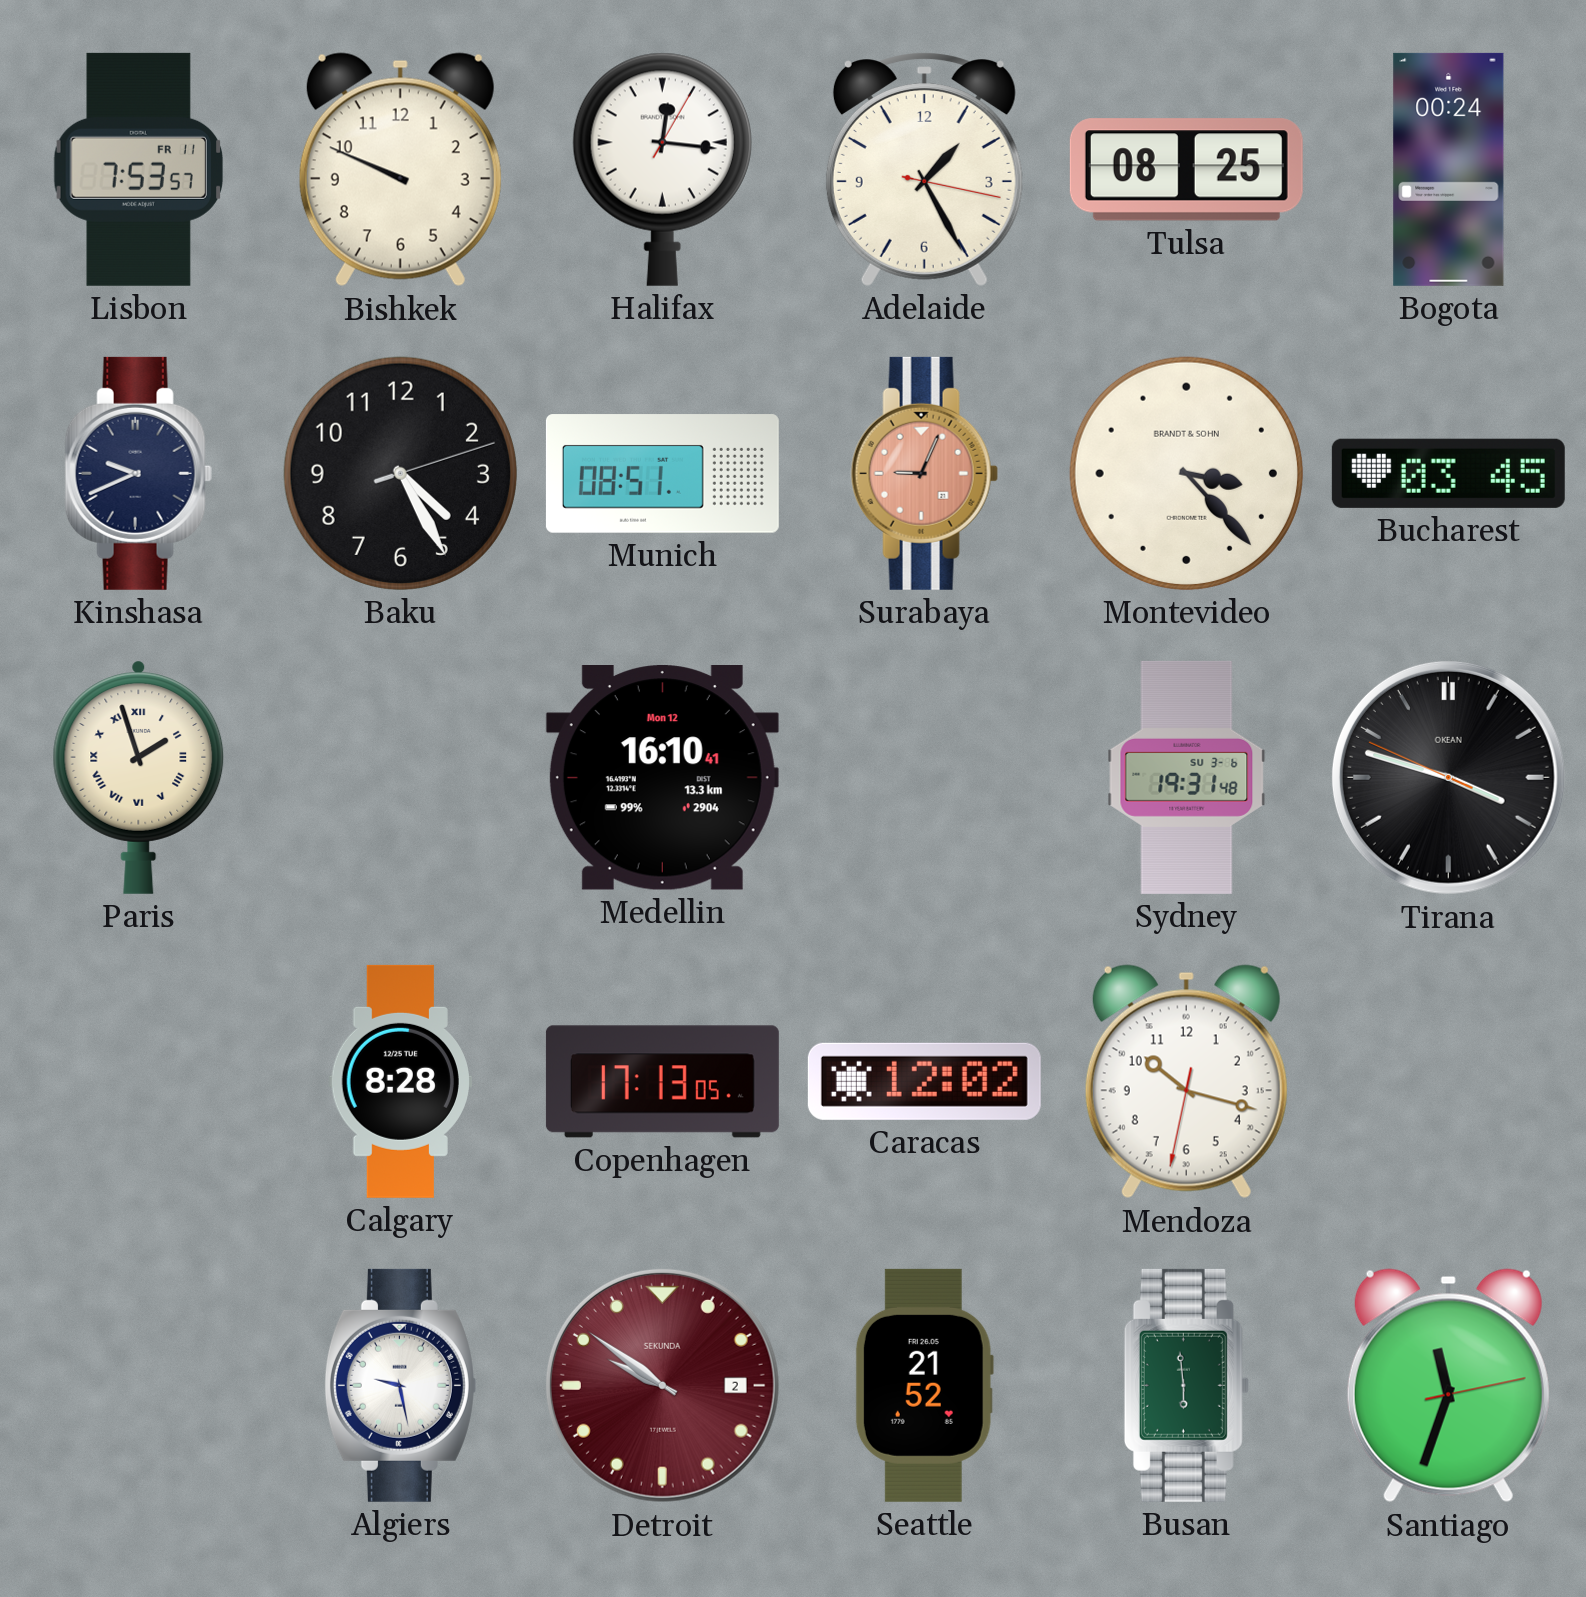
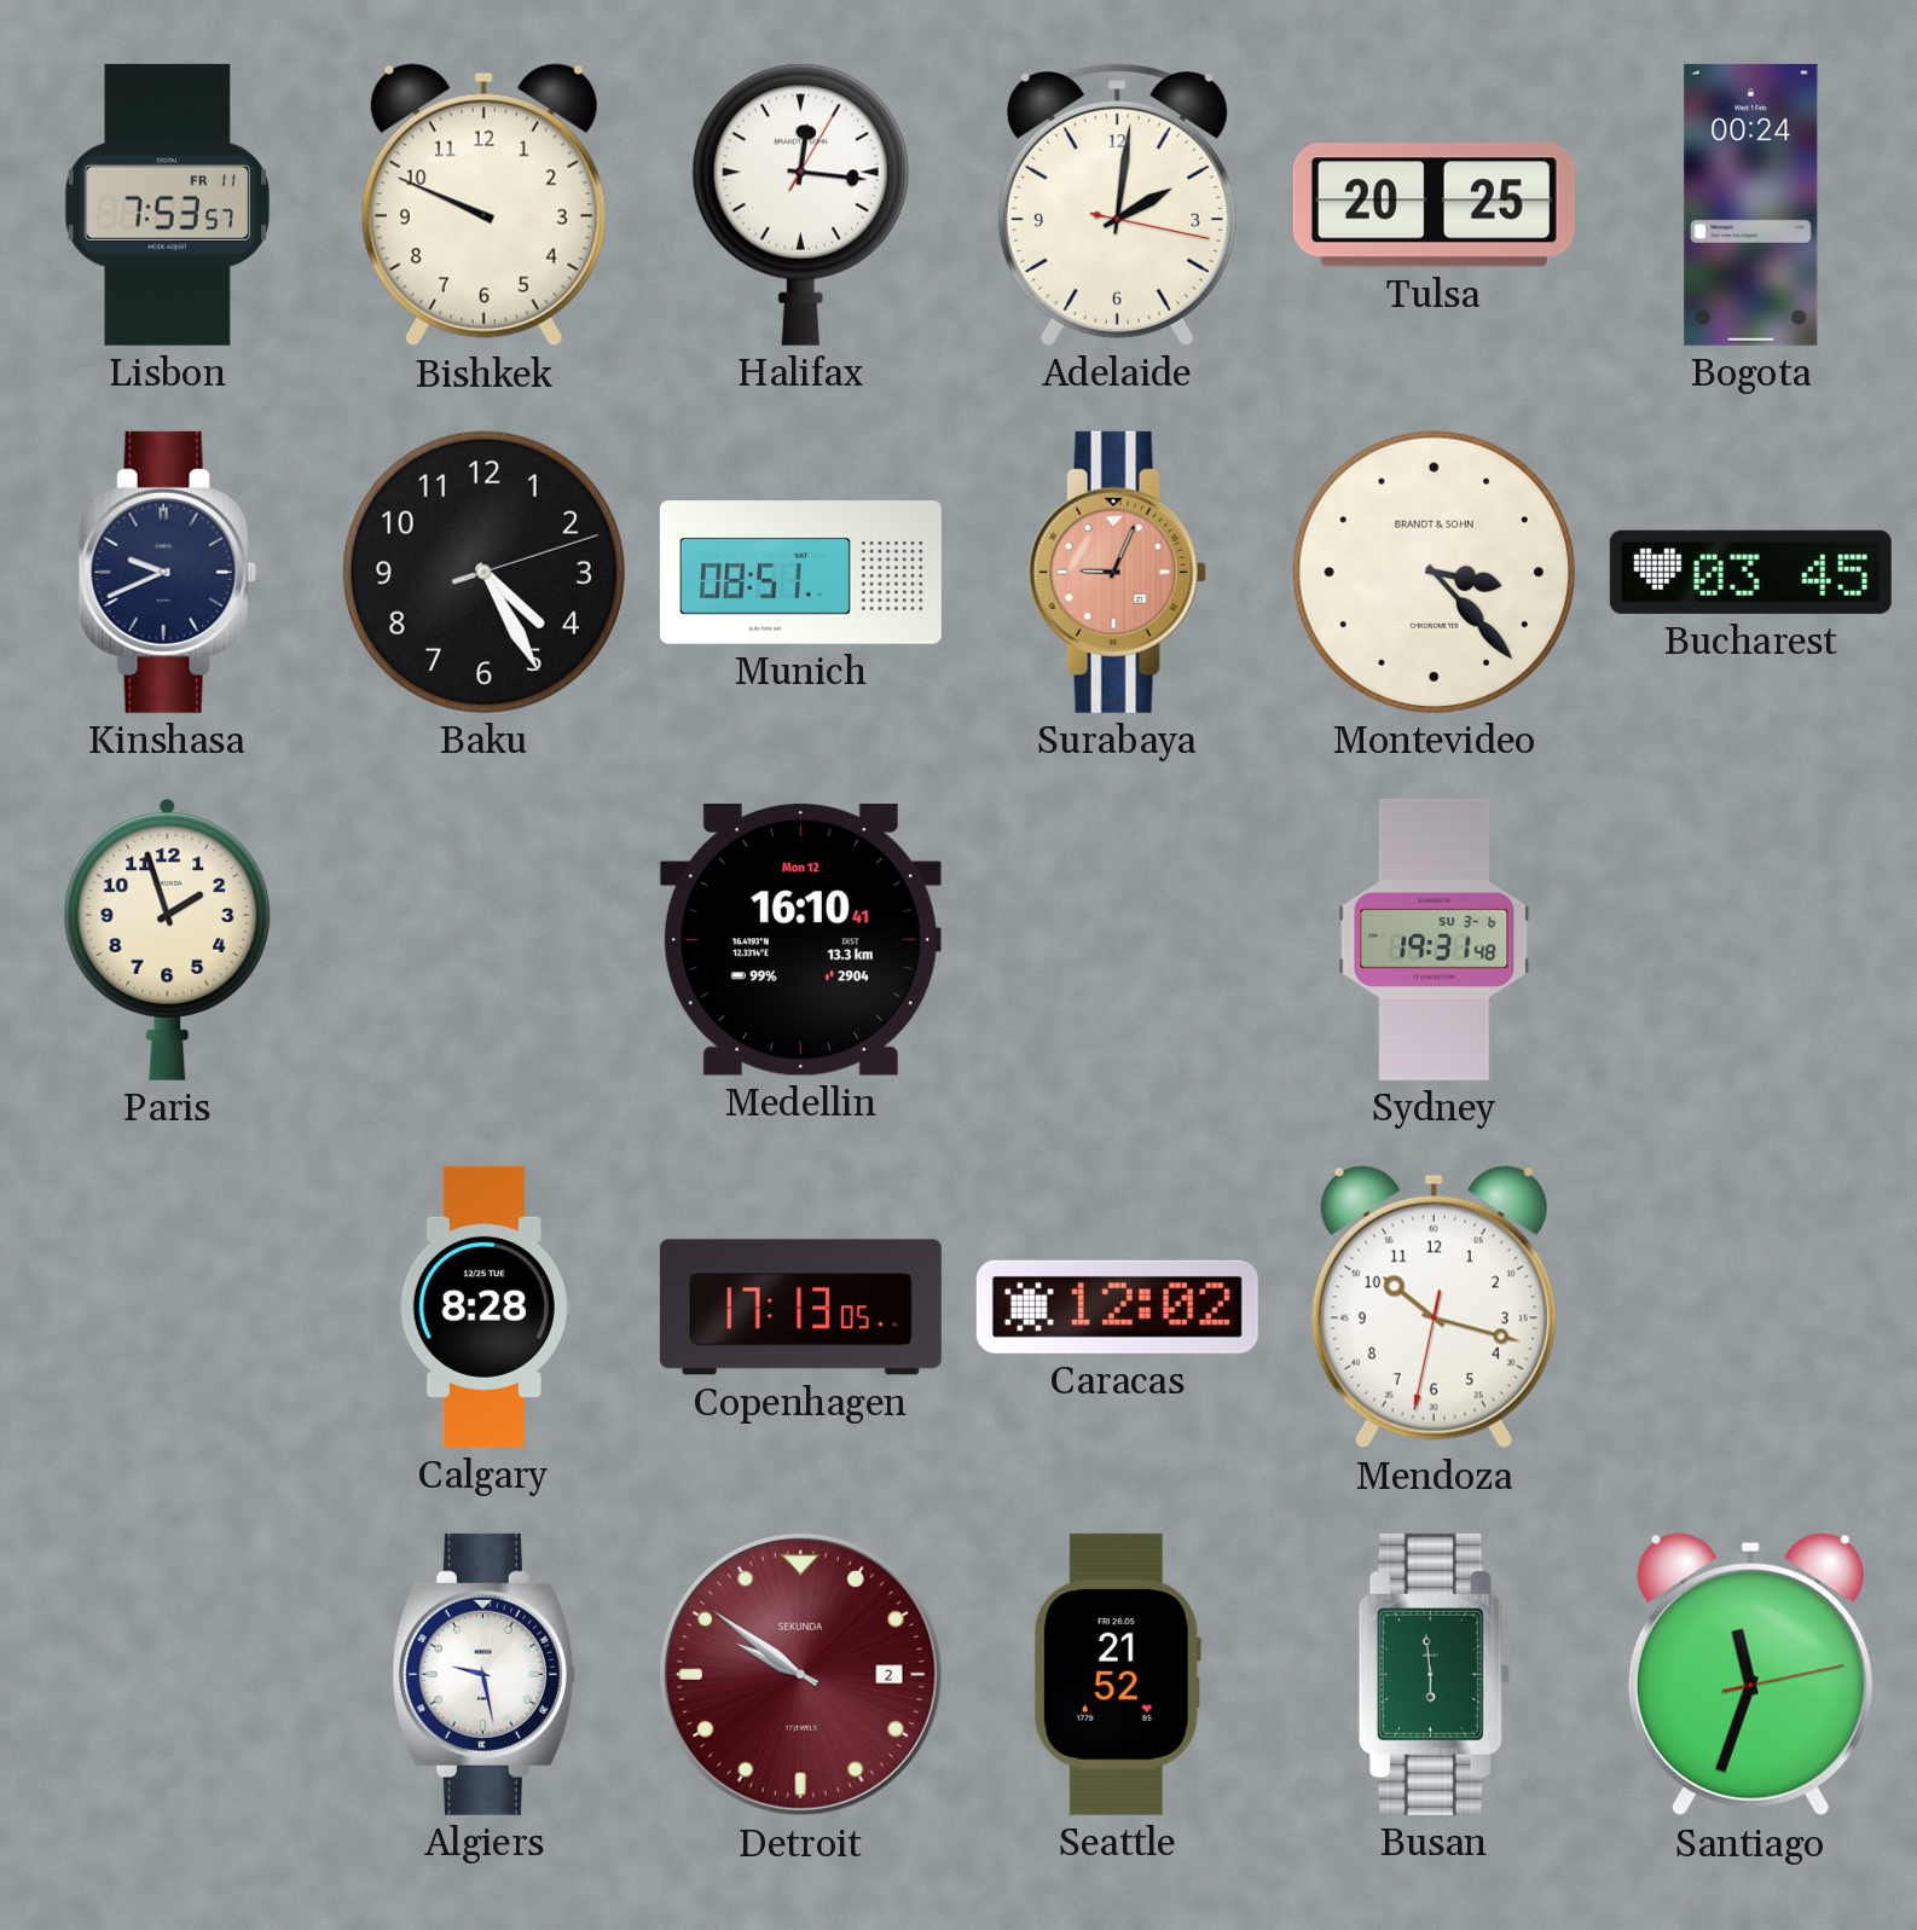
Adelaide: 1:25 -> 2:01 (1117, 204)
Tulsa: 08:25 -> 20:25 (1434, 205)
Paris numerals: Roman -> Arabic (168, 939)
Tirana: 3:47 -> none (1448, 777)
